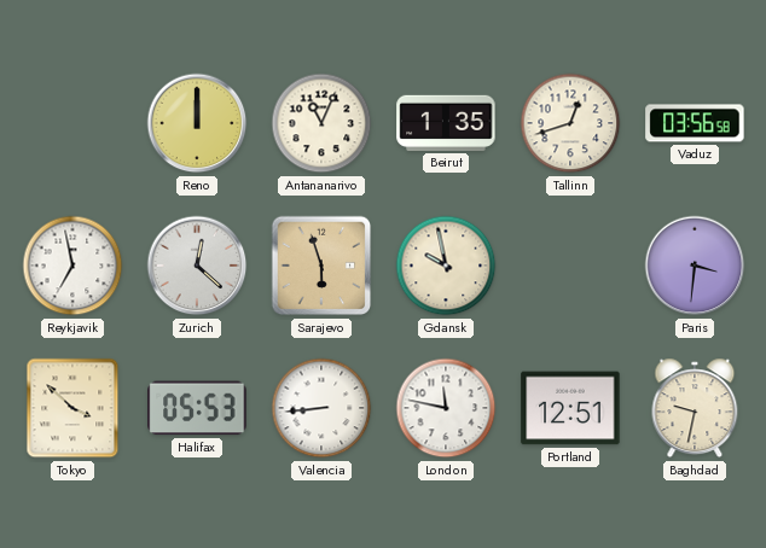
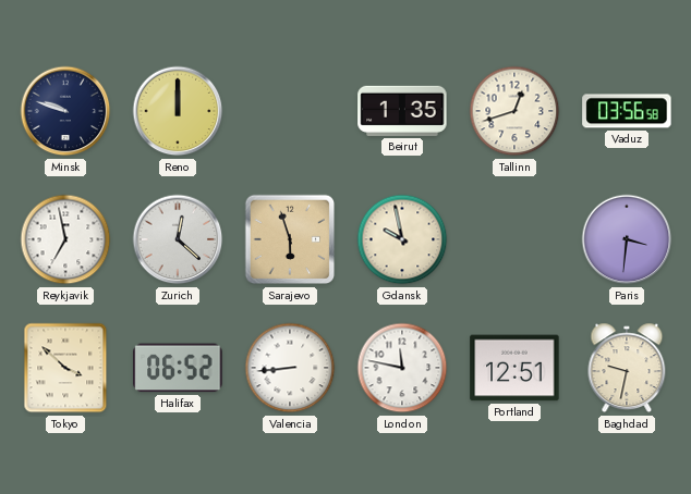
Minsk: none -> 9:48 (65, 111)
Antananarivo: 11:04 -> none (321, 123)
Halifax: 05:53 -> 06:52 (178, 368)
